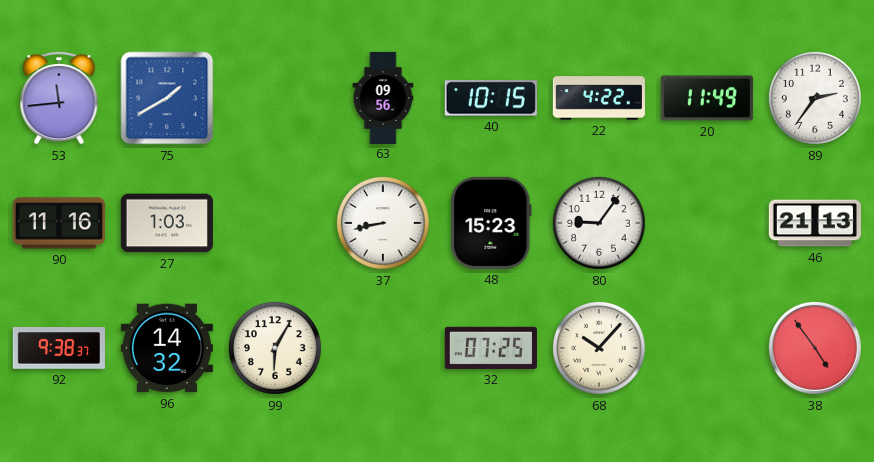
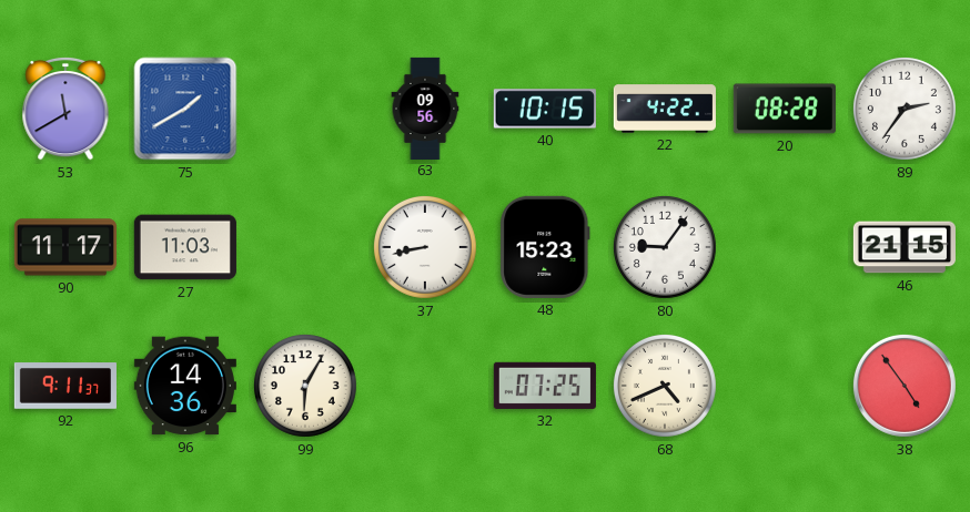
53: 11:44 -> 11:40 (65, 109)
20: 11:49 -> 08:28 (785, 109)
90: 11:16 -> 11:17 (65, 247)
27: 1:03 -> 11:03 (185, 247)
46: 21:13 -> 21:15 (905, 247)
92: 9:38 -> 9:11 (65, 386)
96: 14:32 -> 14:36 (185, 386)
68: 10:07 -> 4:41 (665, 386)
